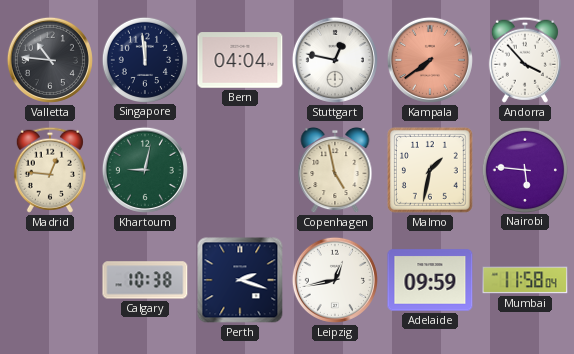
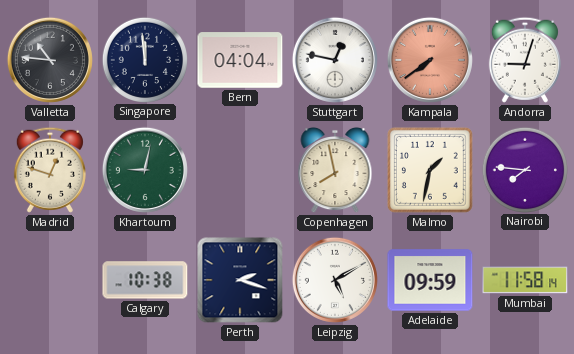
Andorra: 3:53 -> 9:03 (525, 60)
Madrid: 12:46 -> 12:48 (50, 170)
Copenhagen: 4:58 -> 7:58 (335, 170)
Nairobi: 5:46 -> 7:46 (524, 169)
Leipzig: 12:43 -> 5:10 (335, 280)
Mumbai: 11:58:04 -> 11:58:14 (525, 280)
